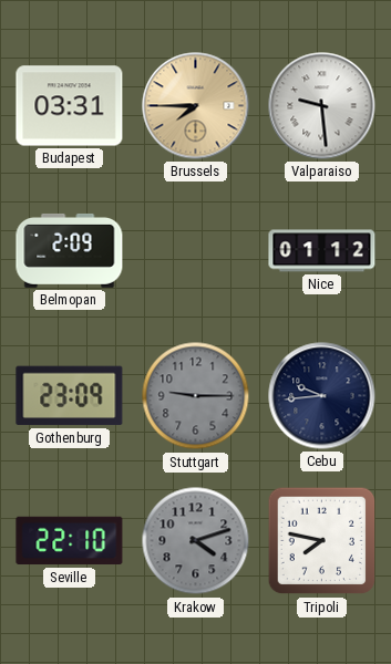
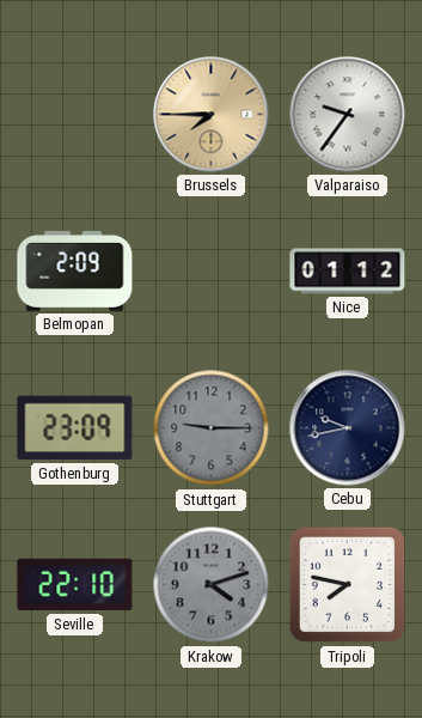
Budapest: 03:31 -> none (70, 106)
Valparaiso: 9:29 -> 9:36 (348, 115)
Cebu: 9:44 -> 9:43 (348, 428)
